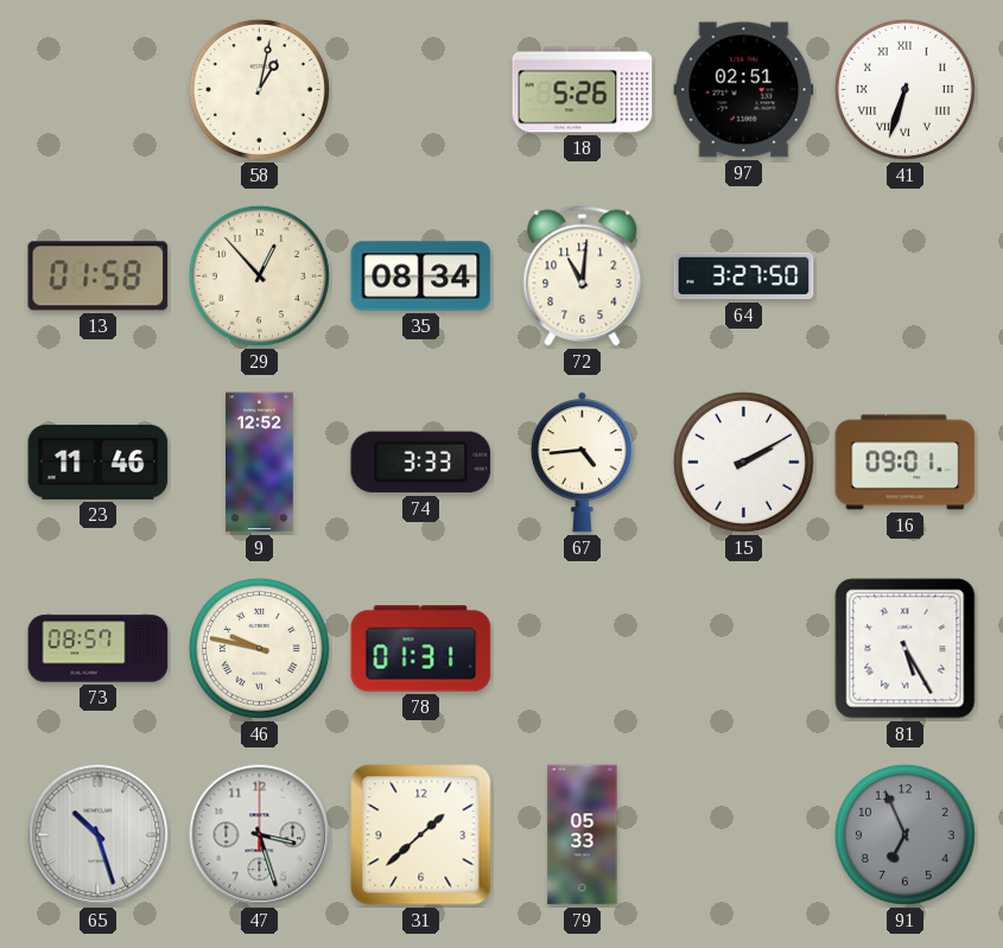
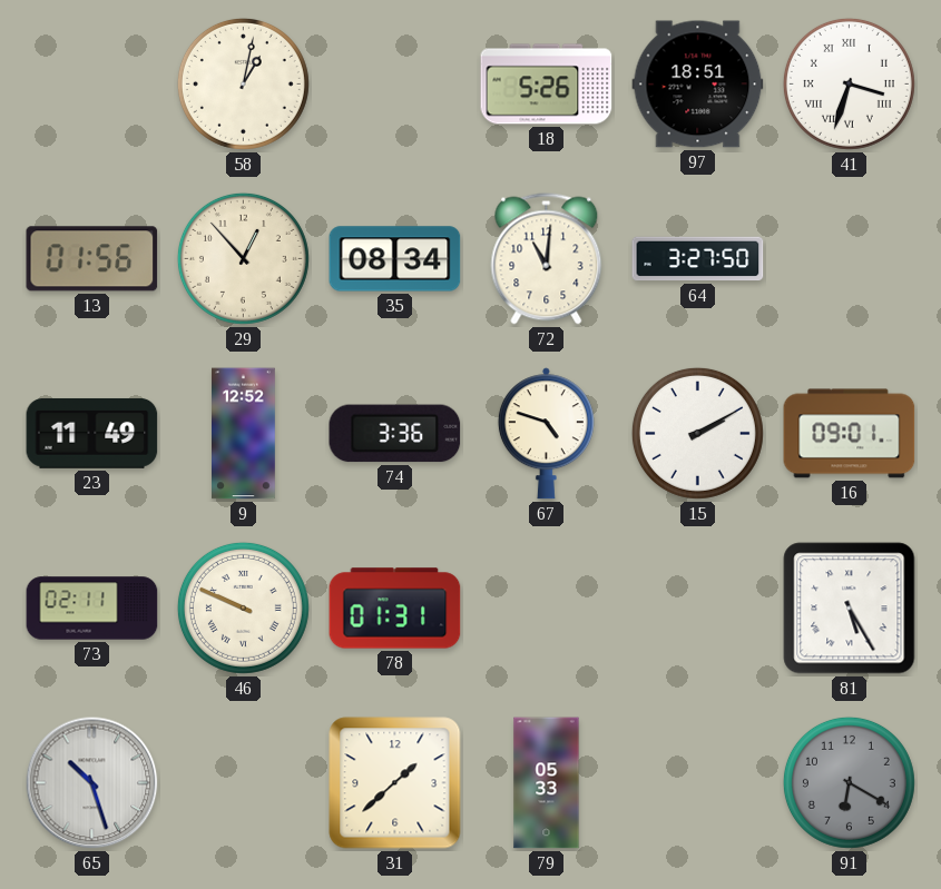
97: 02:51 -> 18:51 (698, 85)
41: 6:33 -> 3:33 (849, 83)
13: 01:58 -> 01:56 (92, 259)
23: 11:46 -> 11:49 (92, 433)
74: 3:33 -> 3:36 (395, 434)
67: 4:44 -> 4:48 (546, 434)
73: 08:57 -> 02:11 (92, 609)
46: 9:47 -> 9:49 (243, 608)
47: 3:27 -> none (260, 835)
91: 6:56 -> 6:20 (849, 782)
